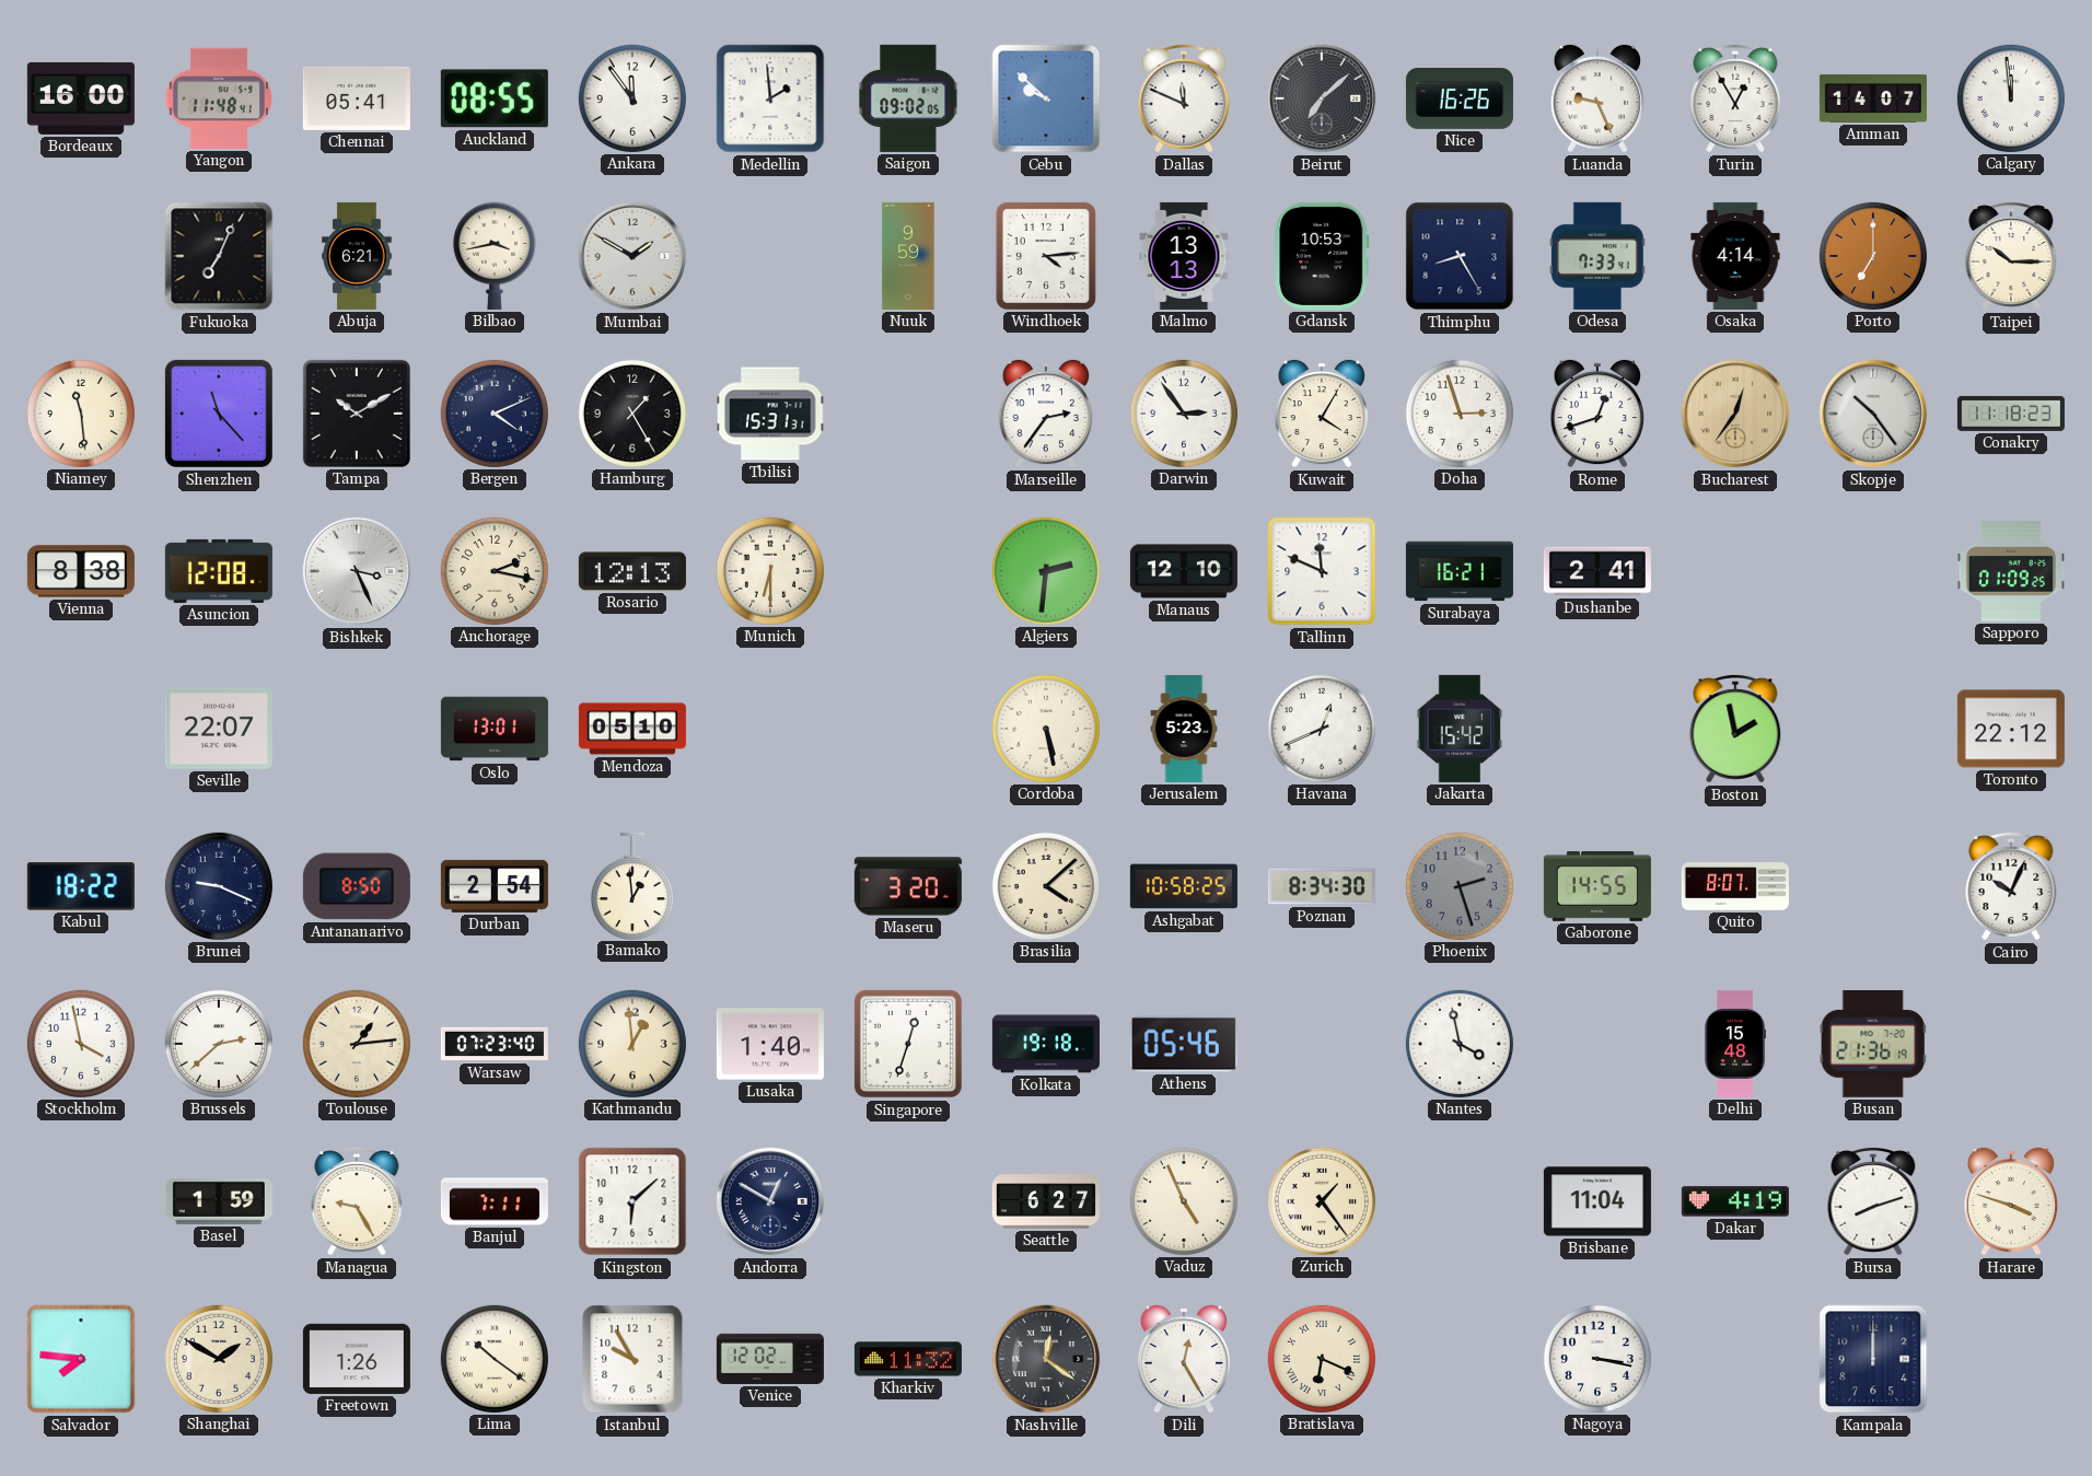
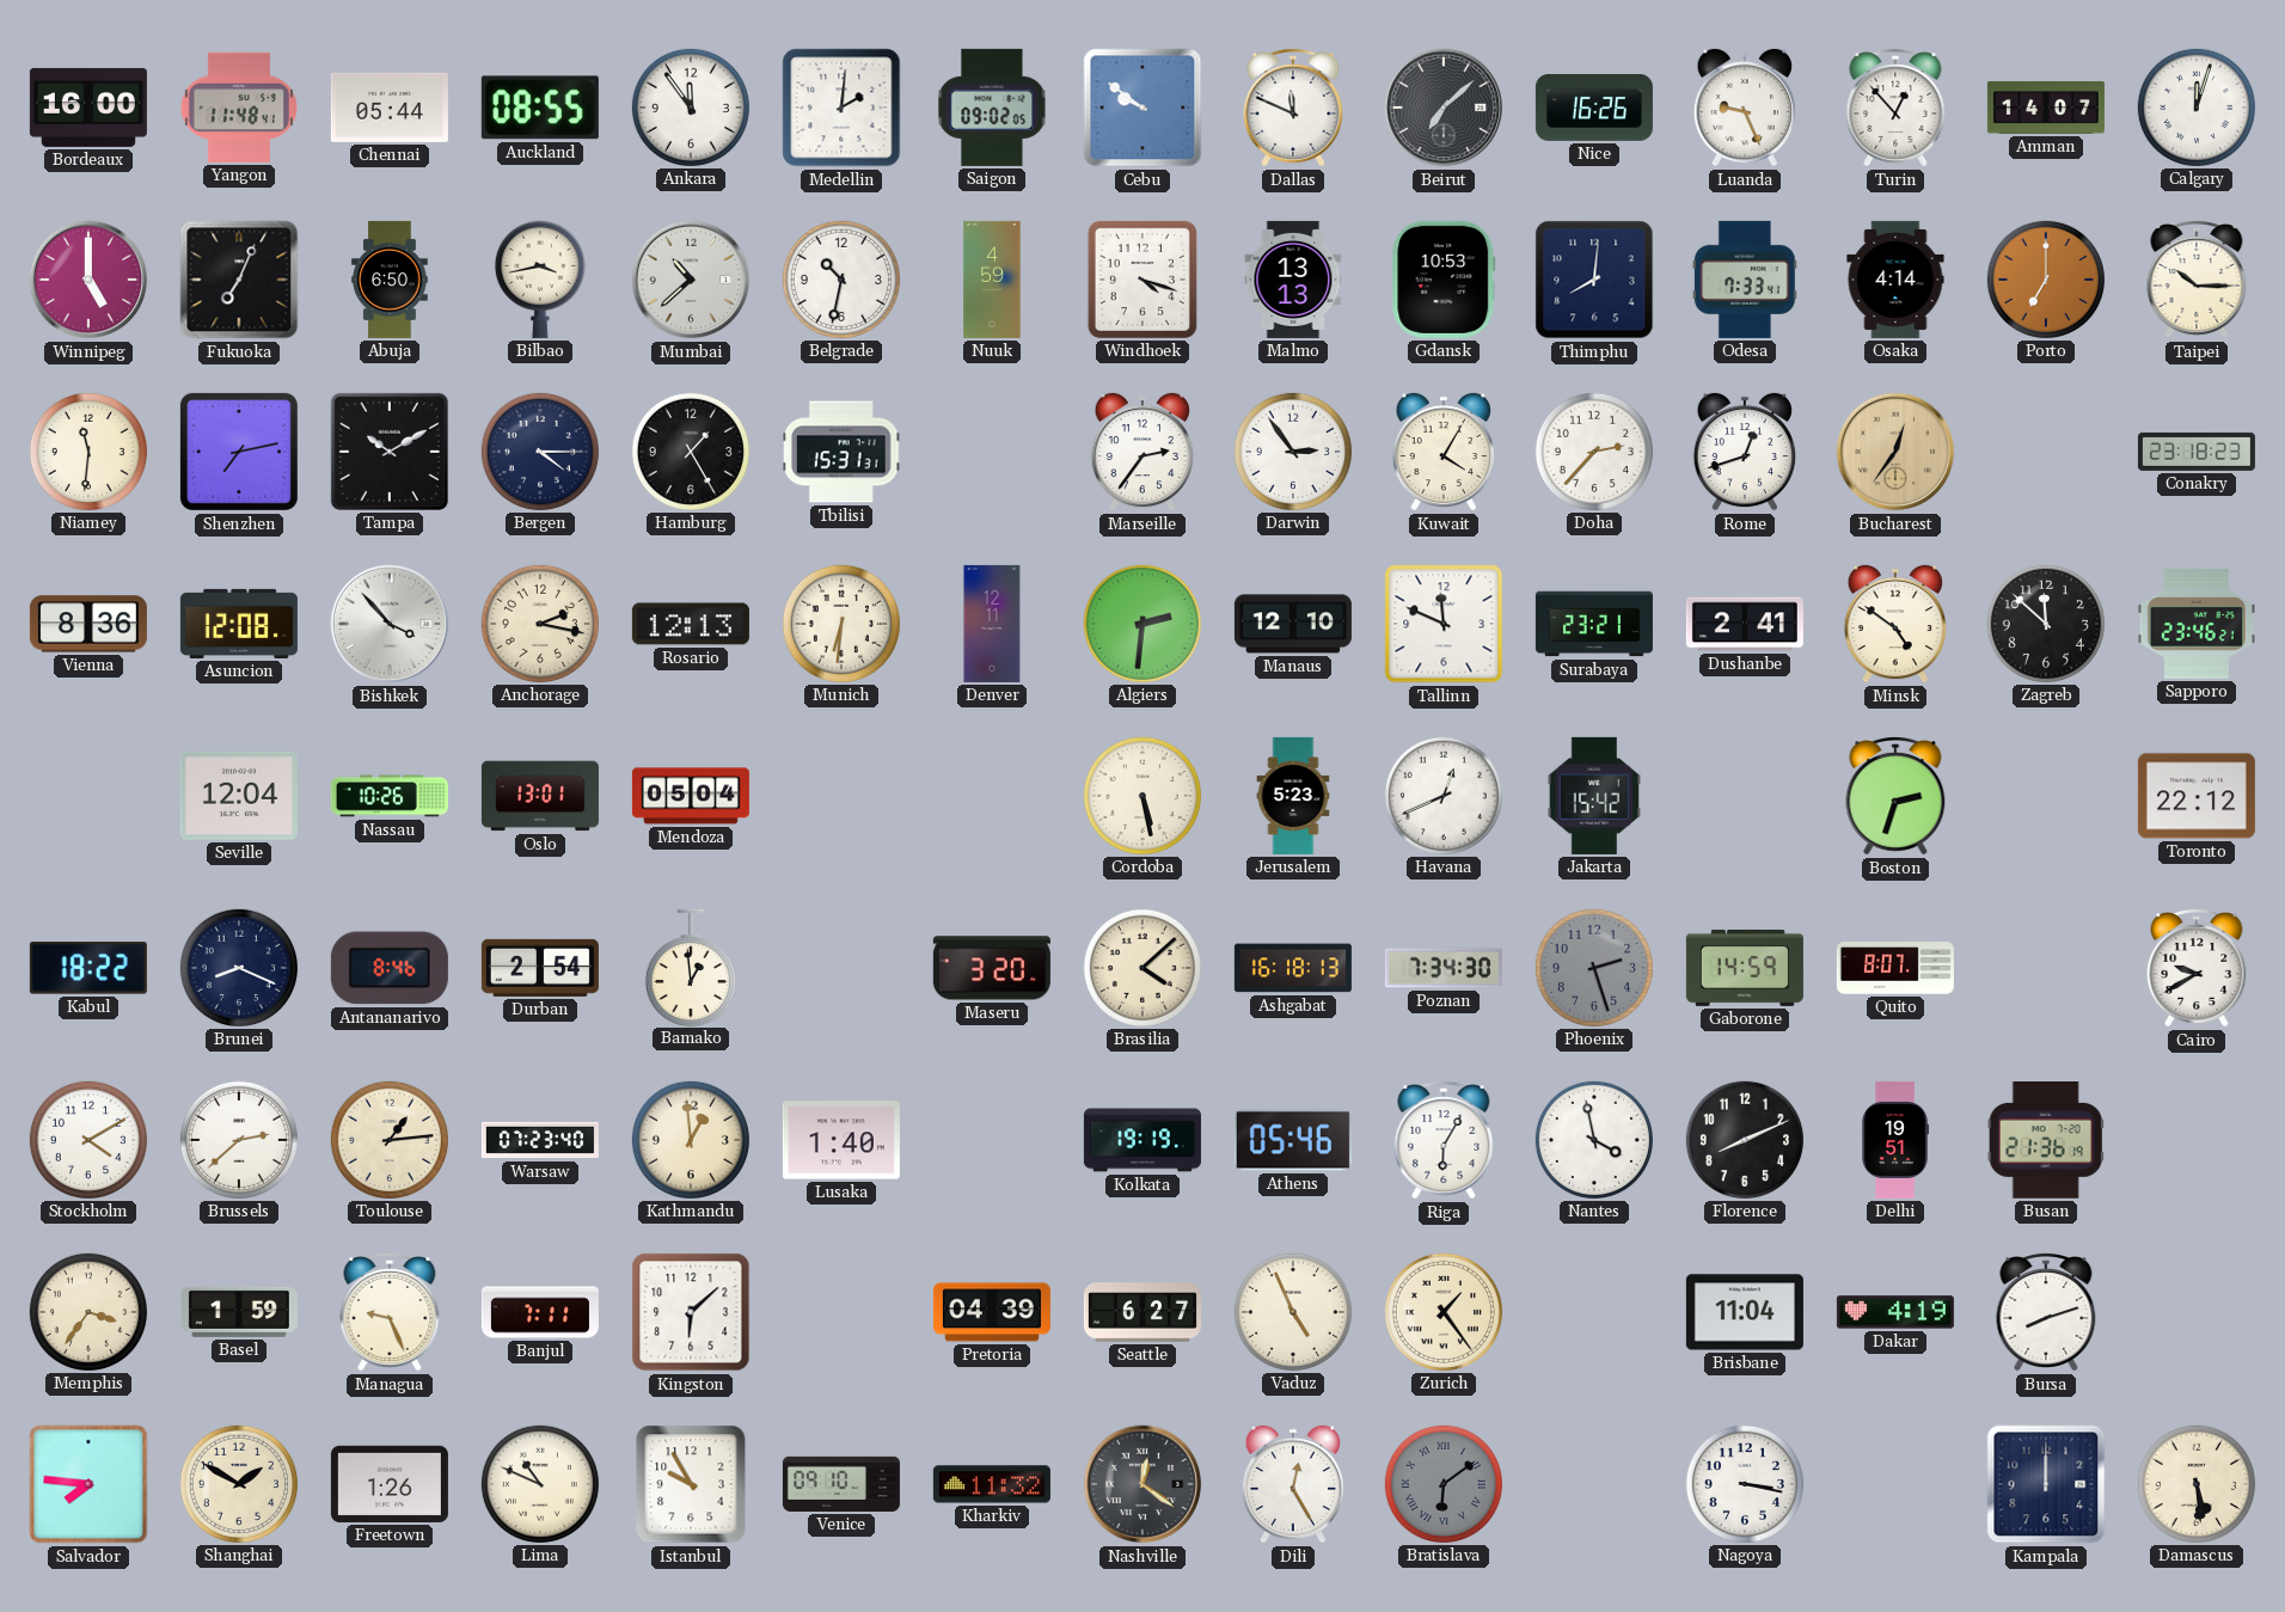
Chennai: 05:41 -> 05:44 (390, 108)
Medellin: 1:59 -> 2:01 (841, 108)
Cebu: 9:52 -> 9:51 (1142, 108)
Turin: 12:55 -> 12:53 (1895, 109)
Calgary: 11:59 -> 12:03 (2197, 108)
Winnipeg: none -> 5:00 (88, 280)
Abuja: 6:21 -> 6:50 (390, 280)
Mumbai: 1:50 -> 10:38 (691, 280)
Belgrade: none -> 10:32 (841, 280)
Nuuk: 9:59 -> 4:59 (992, 280)
Windhoek: 4:14 -> 4:18 (1142, 280)
Thimphu: 8:25 -> 8:01 (1594, 280)
Niamey: 11:29 -> 11:31 (88, 452)
Shenzhen: 11:23 -> 7:13 (239, 452)
Bergen: 4:11 -> 4:15 (540, 452)
Doha: 2:57 -> 2:37 (1594, 452)
Skopje: 10:24 -> none (1873, 414)
Conakry: 11:18 -> 23:18 (2197, 452)
Vienna: 8:38 -> 8:36 (88, 624)
Bishkek: 3:26 -> 3:53 (390, 624)
Munich: 6:30 -> 6:31 (841, 624)
Denver: none -> 12:11 (992, 624)
Surabaya: 16:21 -> 23:21 (1594, 624)
Minsk: none -> 4:51 (1894, 624)
Zagreb: none -> 11:52 (2046, 624)
Sapporo: 01:09 -> 23:46 (2197, 624)
Seville: 22:07 -> 12:04 (239, 796)
Nassau: none -> 10:26 (390, 796)
Mendoza: 05:10 -> 05:04 (691, 796)
Boston: 1:58 -> 2:33 (1895, 797)
Brunei: 9:19 -> 8:19 (239, 968)
Antananarivo: 8:50 -> 8:46 (390, 968)
Ashgabat: 10:58 -> 16:18 (1293, 968)
Poznan: 8:34 -> 7:34 (1444, 968)
Gaborone: 14:55 -> 14:59 (1745, 968)
Cairo: 10:04 -> 9:40 (2197, 969)
Stockholm: 3:58 -> 4:10 (88, 1140)
Singapore: 12:33 -> none (908, 1044)
Kolkata: 19:18 -> 19:19 (1142, 1140)
Riga: none -> 6:05 (1444, 1141)
Florence: none -> 8:11 (1745, 1140)
Delhi: 15:48 -> 19:51 (1895, 1140)
Memphis: none -> 3:36 (88, 1312)
Managua: 9:25 -> 9:26 (390, 1313)
Andorra: 12:50 -> none (770, 1201)
Pretoria: none -> 04:39 (992, 1312)
Harare: 3:48 -> none (2010, 1201)
Lima: 10:21 -> 10:49 (540, 1484)
Venice: 12:02 -> 09:10 (841, 1484)
Bratislava: 6:19 -> 6:09 (1444, 1484)
Bratislava dial: cream -> grey (1444, 1484)
Damascus: none -> 5:29 (2197, 1484)
